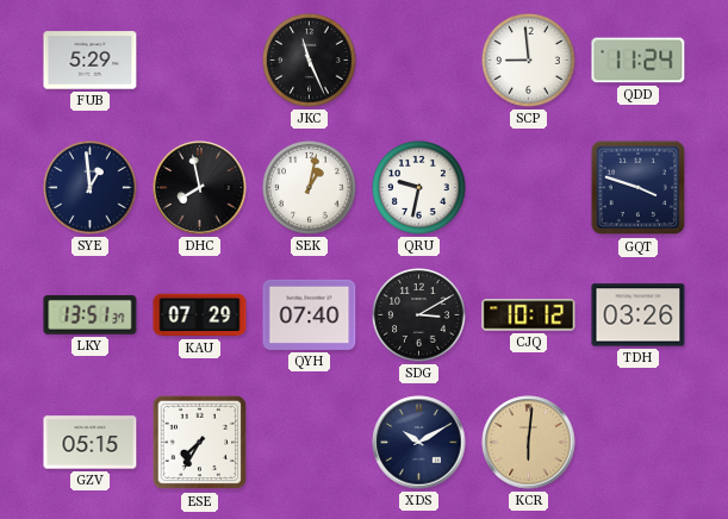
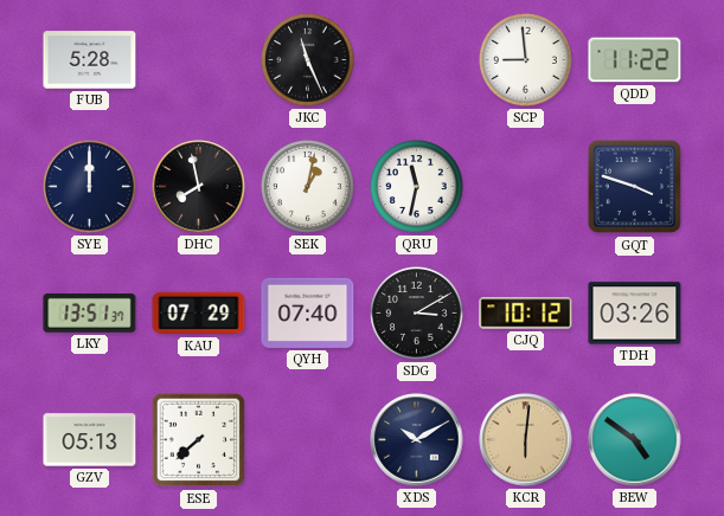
FUB: 5:29 -> 5:28 (90, 60)
QDD: 11:24 -> 11:22 (635, 60)
SYE: 12:59 -> 12:00 (90, 187)
QRU: 9:32 -> 11:32 (417, 187)
GZV: 05:15 -> 05:13 (90, 440)
ESE: 7:35 -> 7:38 (199, 440)
BEW: none -> 4:51 (635, 440)
